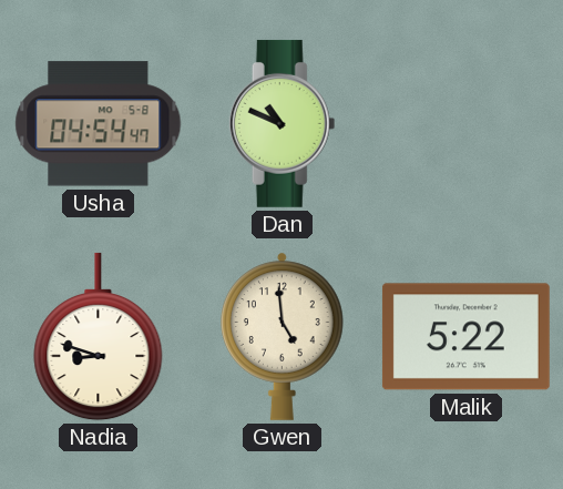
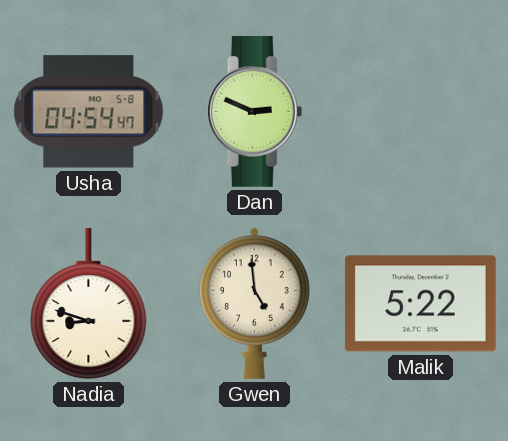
Dan: 10:49 -> 2:49 (255, 111)
